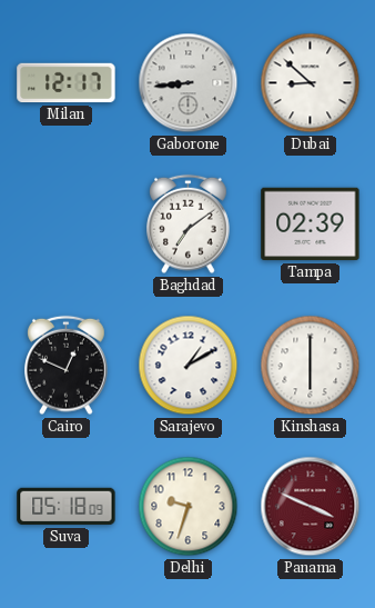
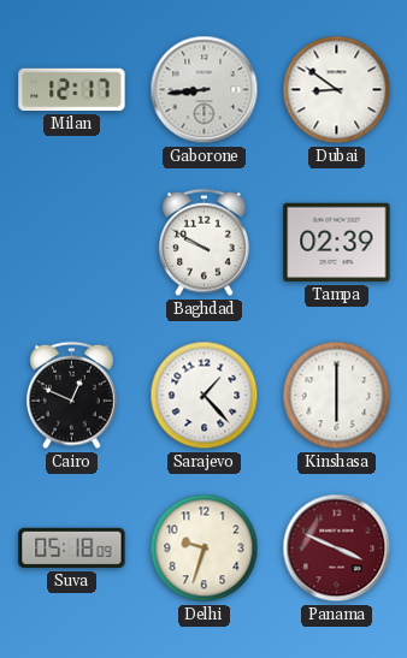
Dubai: 8:52 -> 8:51 (337, 90)
Baghdad: 7:09 -> 9:50 (205, 243)
Sarajevo: 1:10 -> 1:23 (205, 396)
